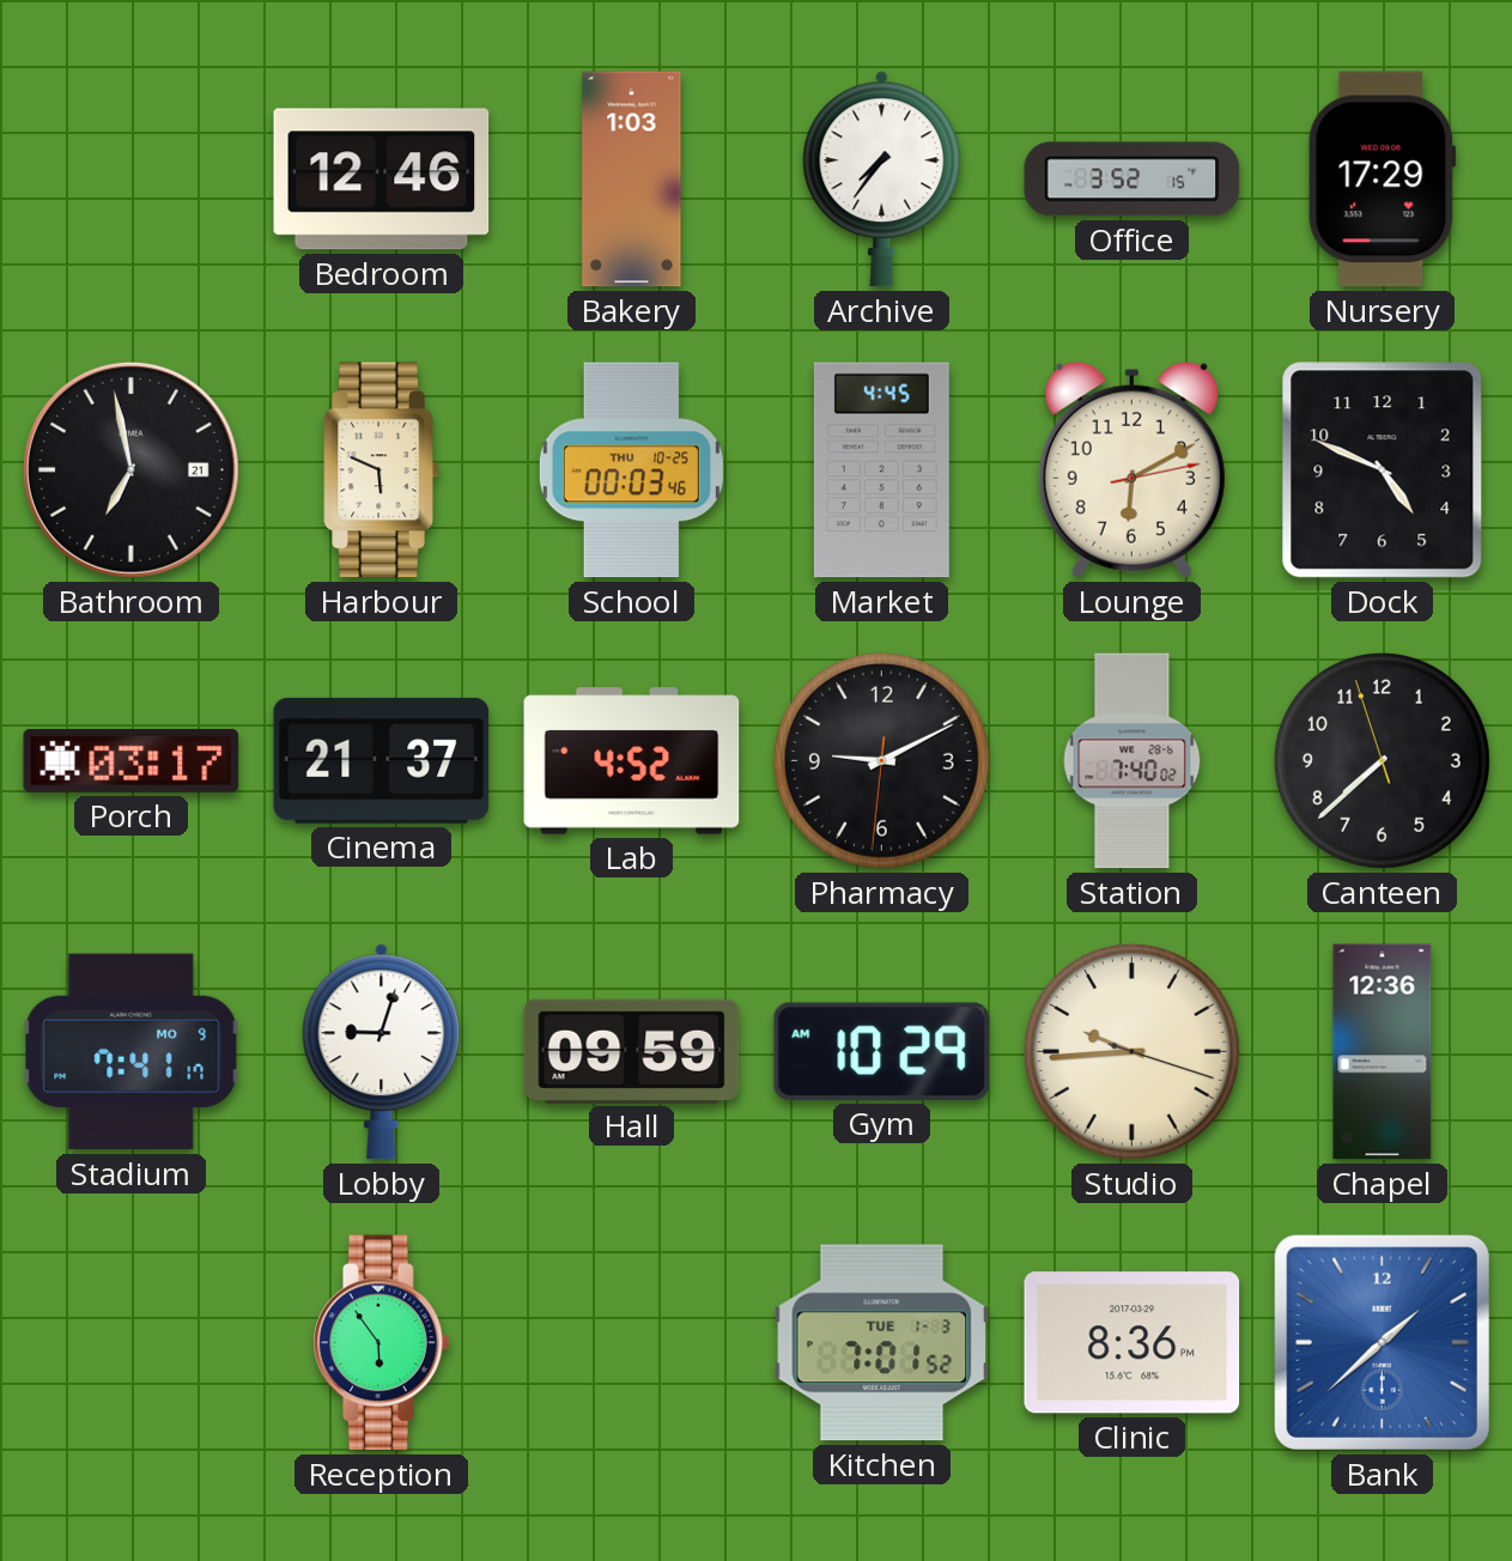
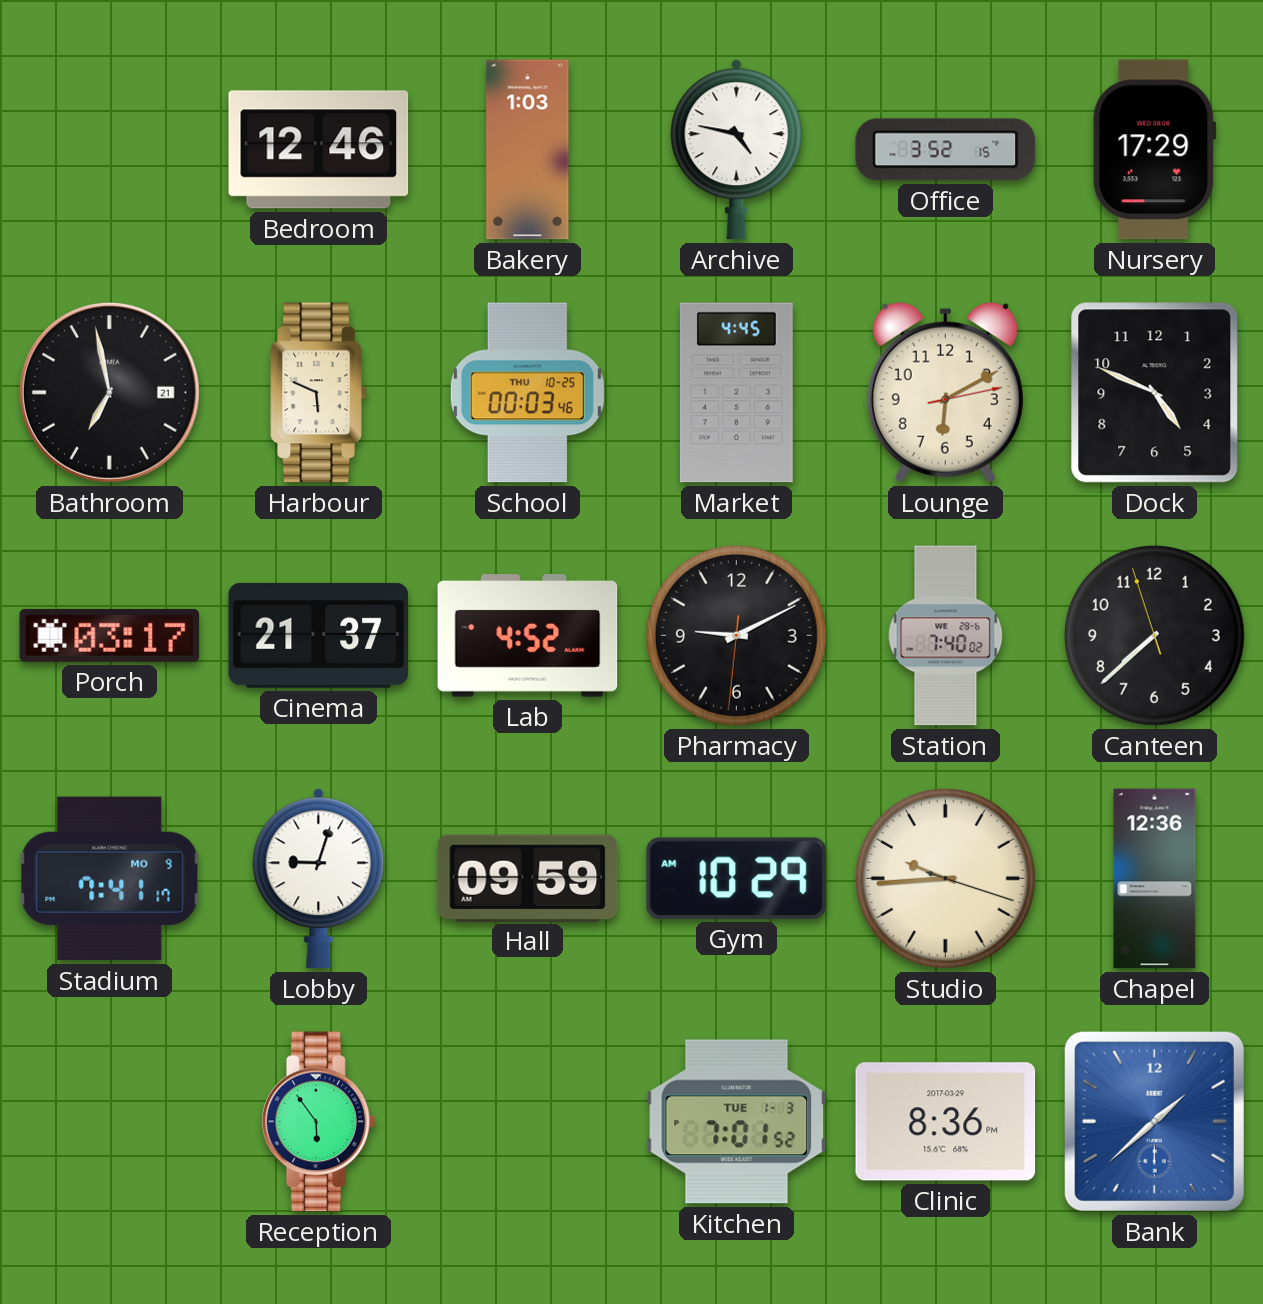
Archive: 7:36 -> 4:47 (737, 150)
